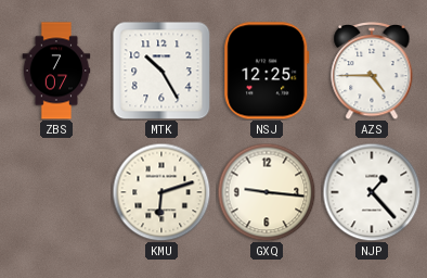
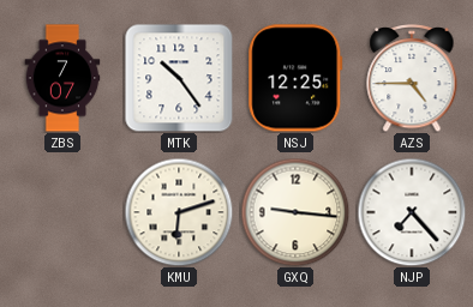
MTK: 10:25 -> 10:24 (179, 78)
NJP: 1:23 -> 7:23 (412, 212)
